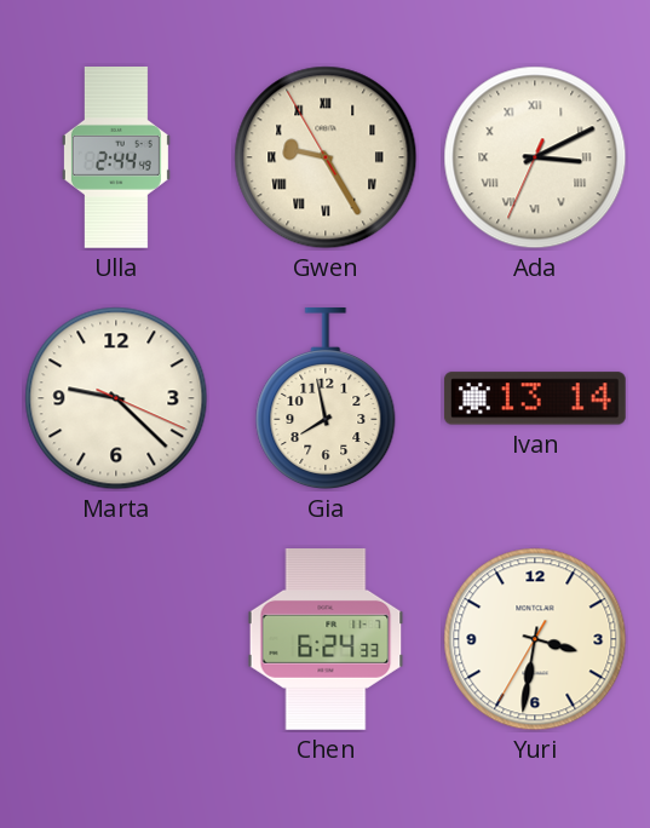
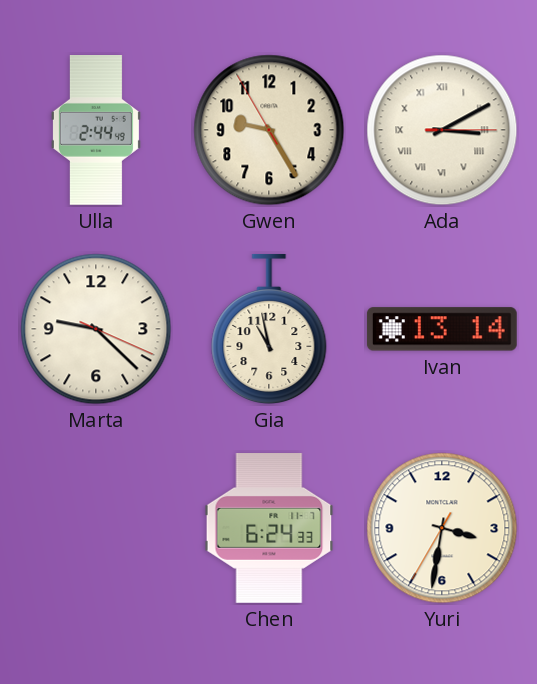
Gwen numerals: Roman -> Arabic (269, 130)
Ada: 3:10:34 -> 3:10:15 (442, 130)
Gia: 7:58 -> 10:58 (269, 329)
